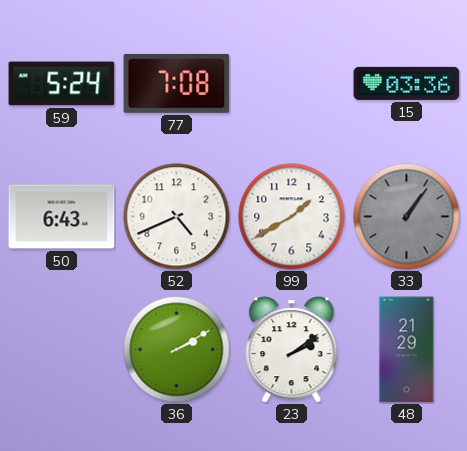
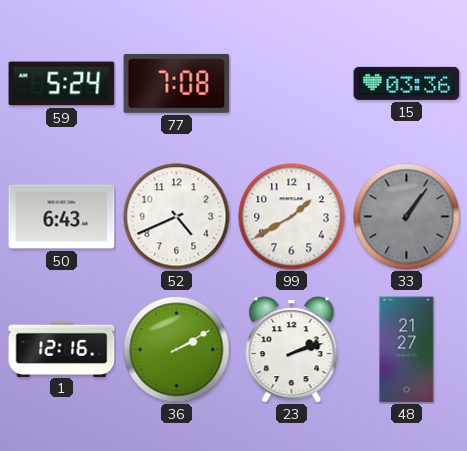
1: none -> 12:16 (62, 349)
23: 2:09 -> 2:12 (292, 350)
48: 21:29 -> 21:27 (407, 350)
